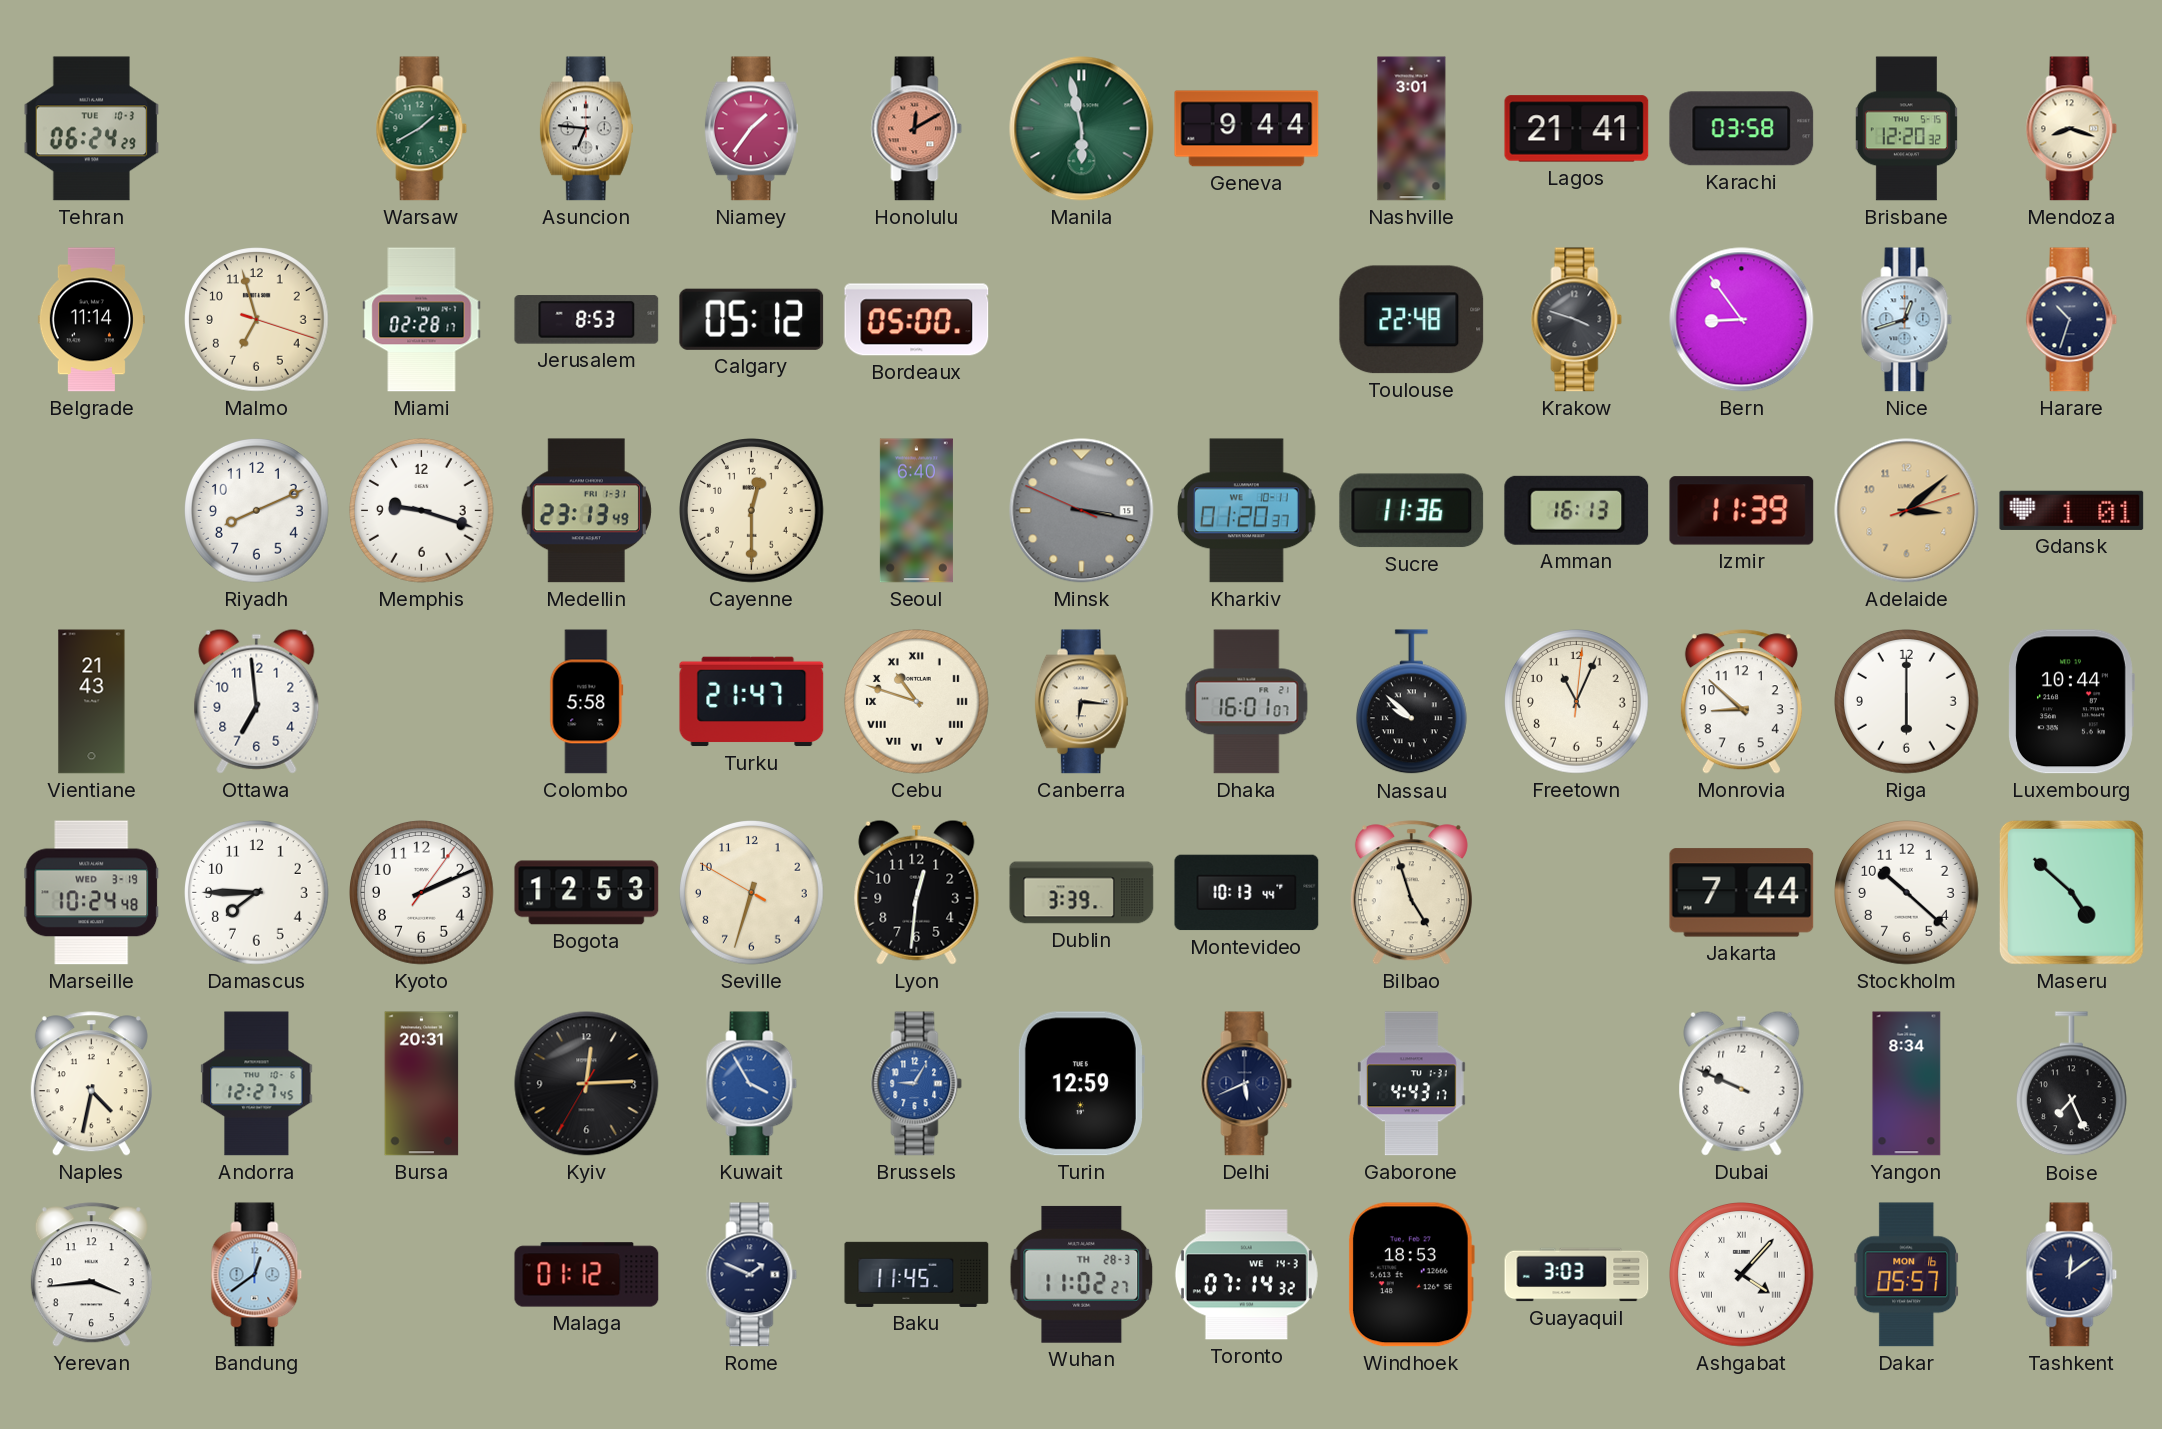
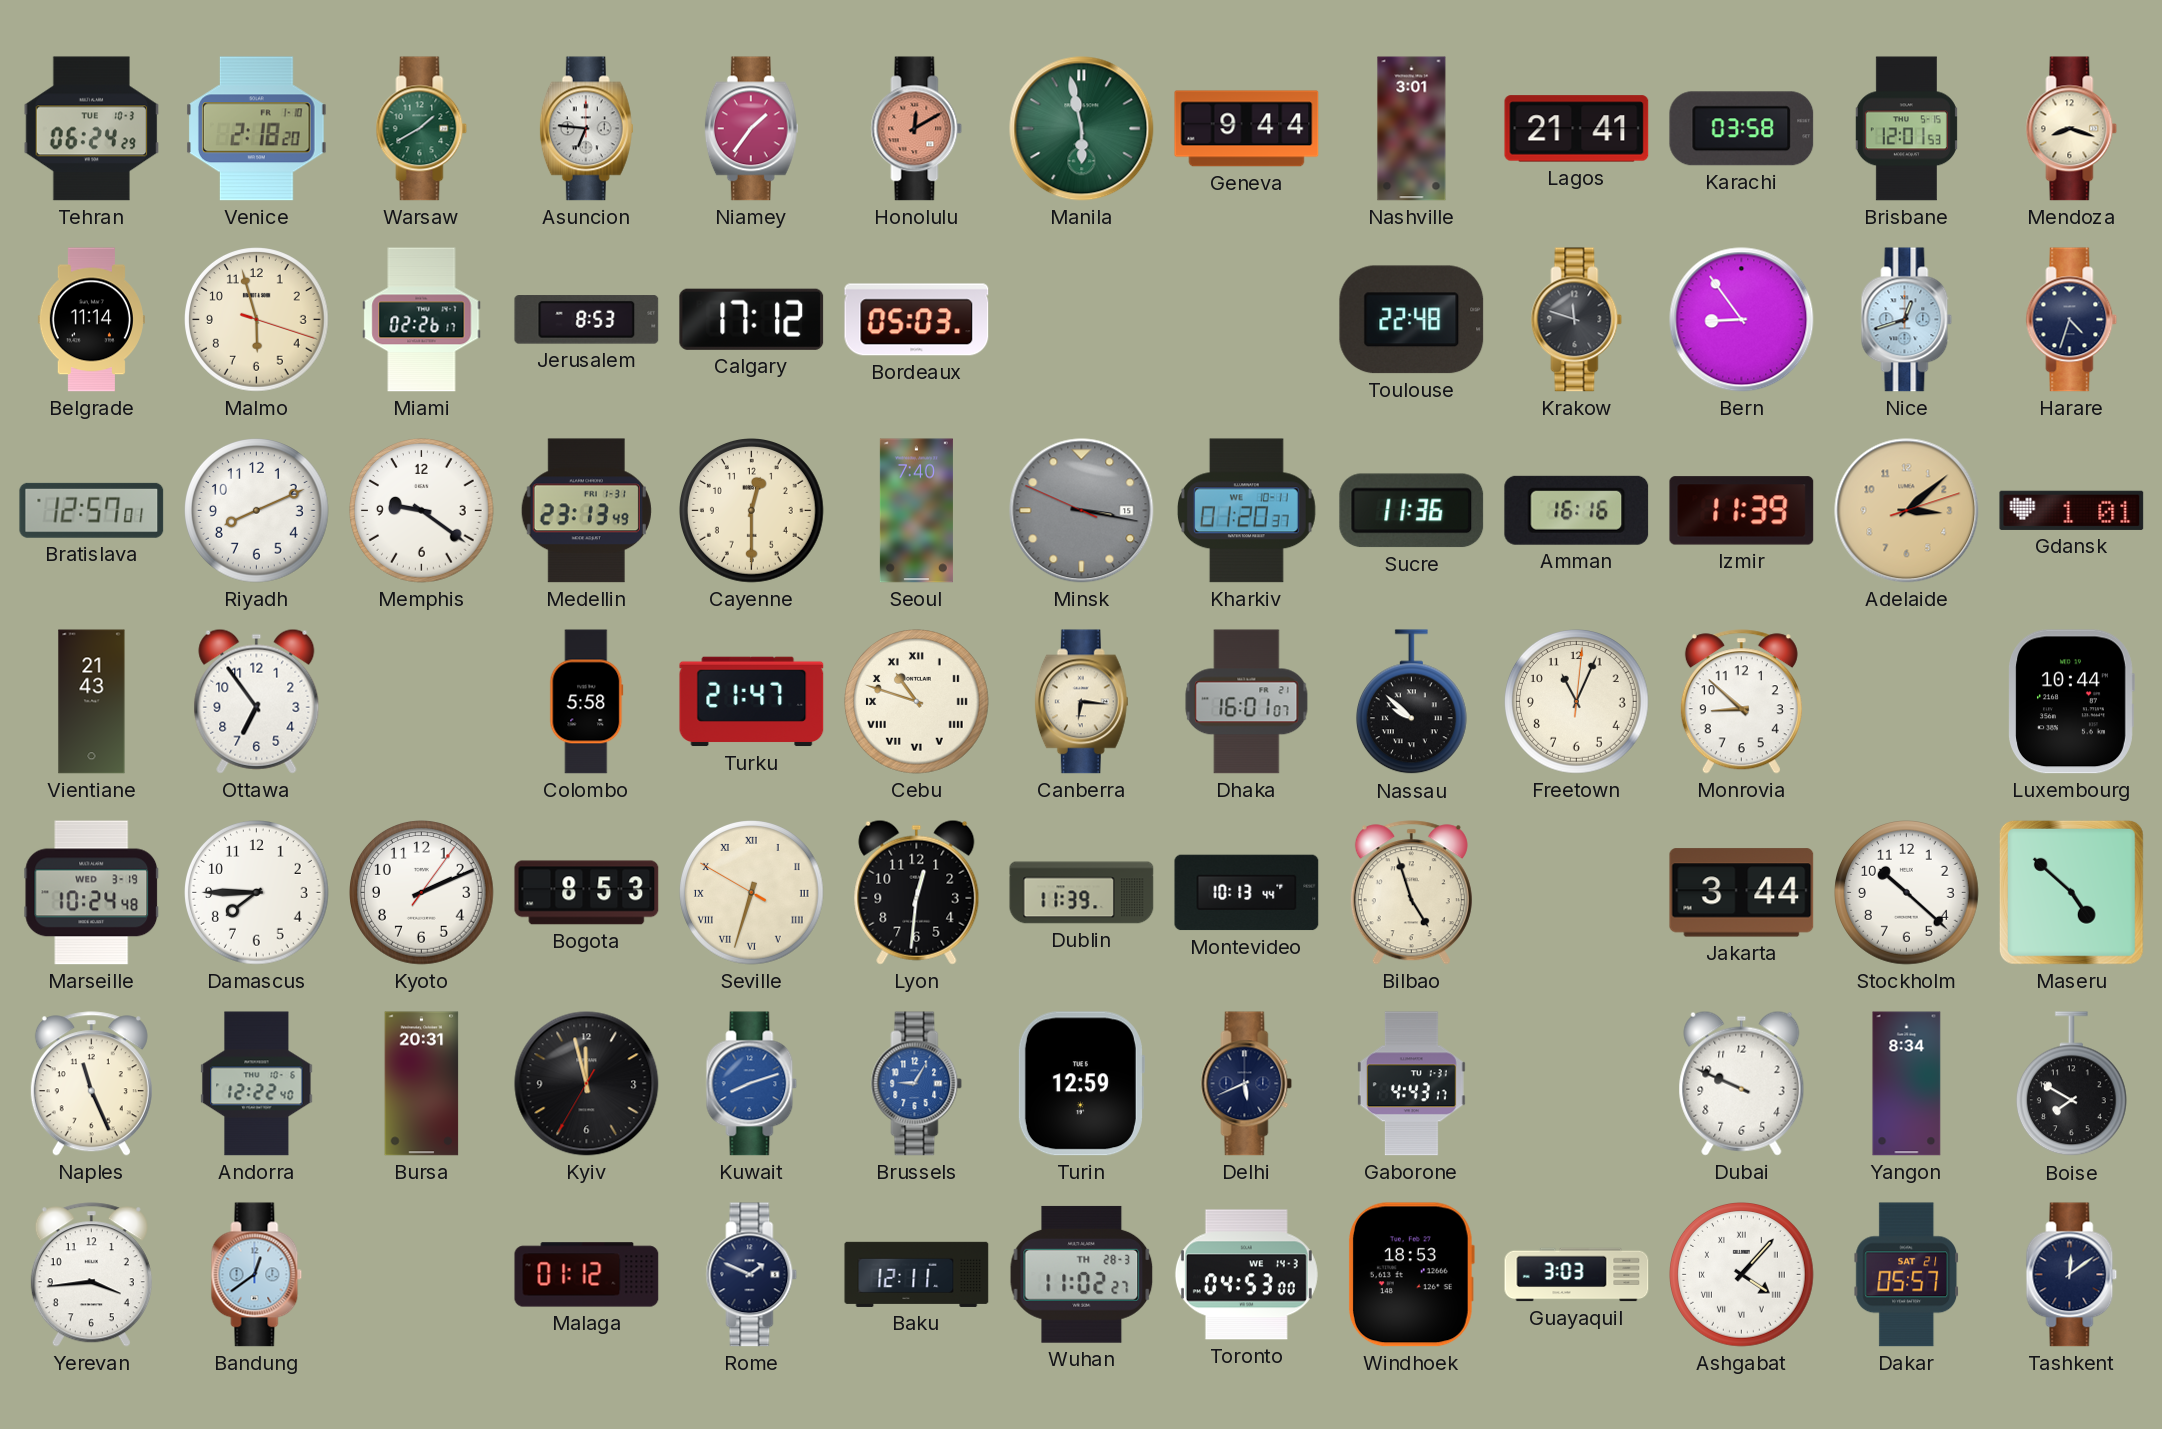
Venice: none -> 2:18 (257, 129)
Brisbane: 12:20 -> 12:01 (1906, 129)
Malmo: 6:57 -> 5:57 (257, 320)
Miami: 02:28 -> 02:26 (422, 320)
Calgary: 05:12 -> 17:12 (752, 319)
Bordeaux: 05:00 -> 05:03 (917, 320)
Krakow: 3:48 -> 11:48 (1577, 320)
Harare: 10:33 -> 4:33 (2072, 320)
Bratislava: none -> 12:57 (92, 510)
Memphis: 9:18 -> 9:21 (422, 511)
Seoul: 6:40 -> 7:40 (916, 511)
Amman: 16:13 -> 16:16 (1577, 510)
Ottawa: 6:59 -> 6:54 (257, 701)
Riga: 6:00 -> none (1907, 702)
Bogota: 12:53 -> 8:53 (587, 893)
Seville numerals: Arabic -> Roman (752, 893)
Dublin: 3:39 -> 11:39 (1082, 893)
Jakarta: 7:44 -> 3:44 (1742, 893)
Naples: 4:32 -> 11:26 (91, 1084)
Andorra: 12:27 -> 12:22 (257, 1084)
Kyiv: 12:14 -> 11:57 (587, 1084)
Kuwait: 3:55 -> 8:12 (752, 1084)
Boise: 7:26 -> 7:50 (2071, 1084)
Baku: 11:45 -> 12:11 (917, 1274)
Toronto: 07:14 -> 04:53 (1246, 1275)
Dakar date: MON 16 -> SAT 21 (1907, 1275)
